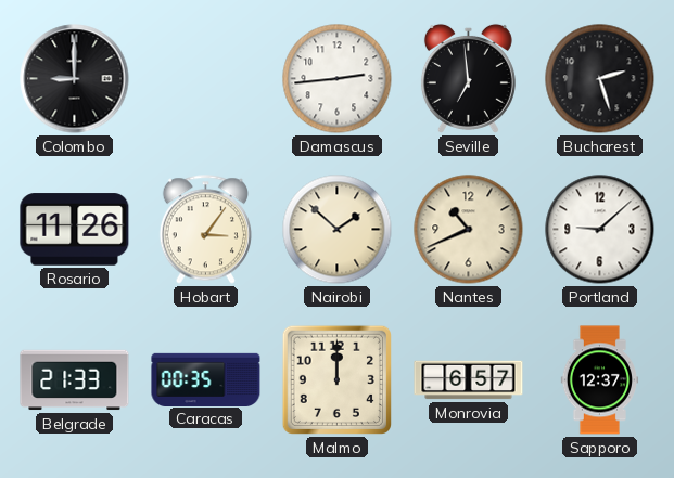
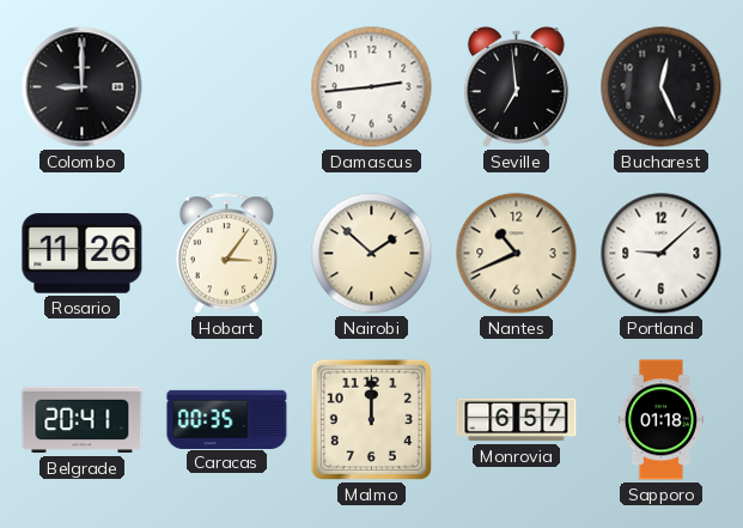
Bucharest: 2:27 -> 12:26 (662, 87)
Belgrade: 21:33 -> 20:41 (83, 420)
Sapporo: 12:37 -> 01:18 (660, 420)
